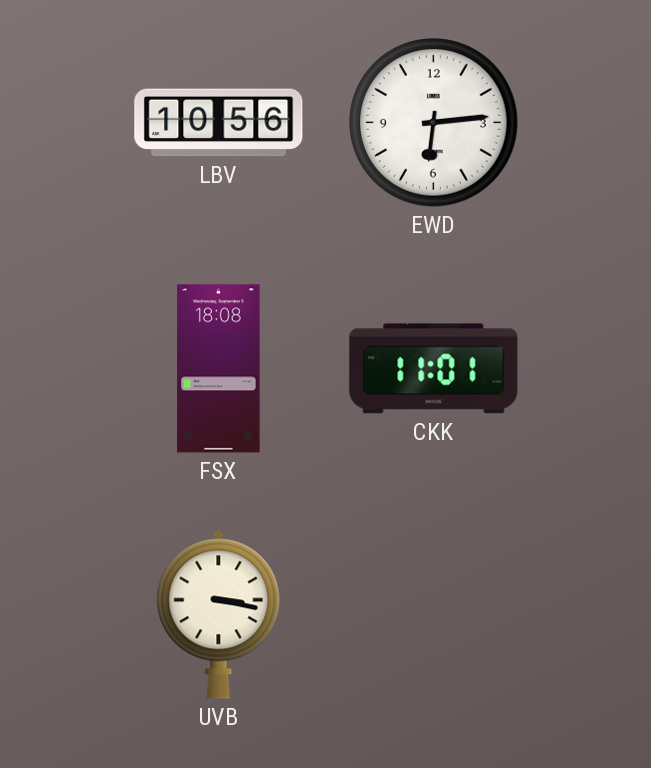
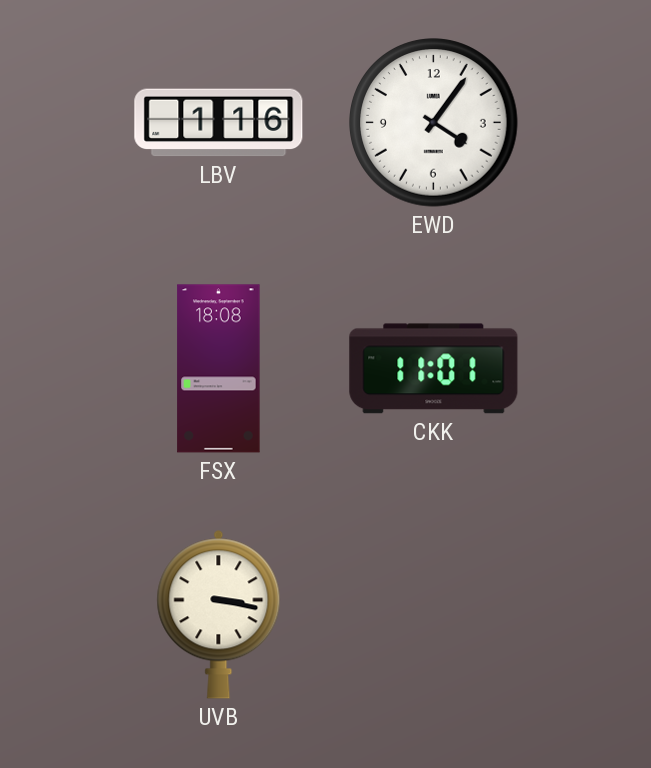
LBV: 10:56 -> 1:16 (219, 123)
EWD: 6:14 -> 4:06 (434, 123)
